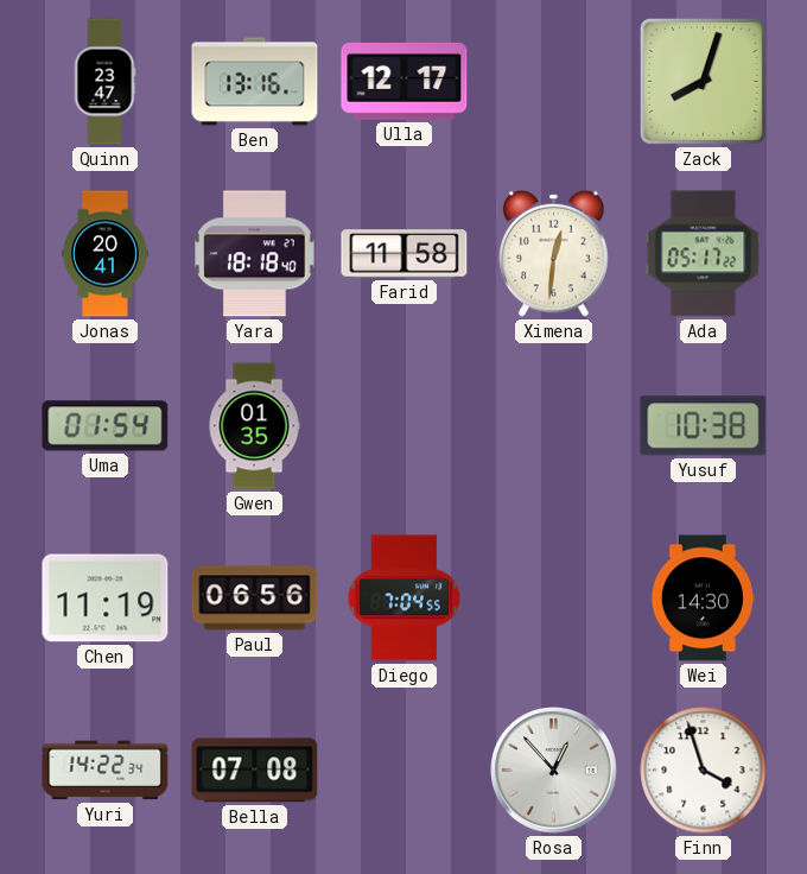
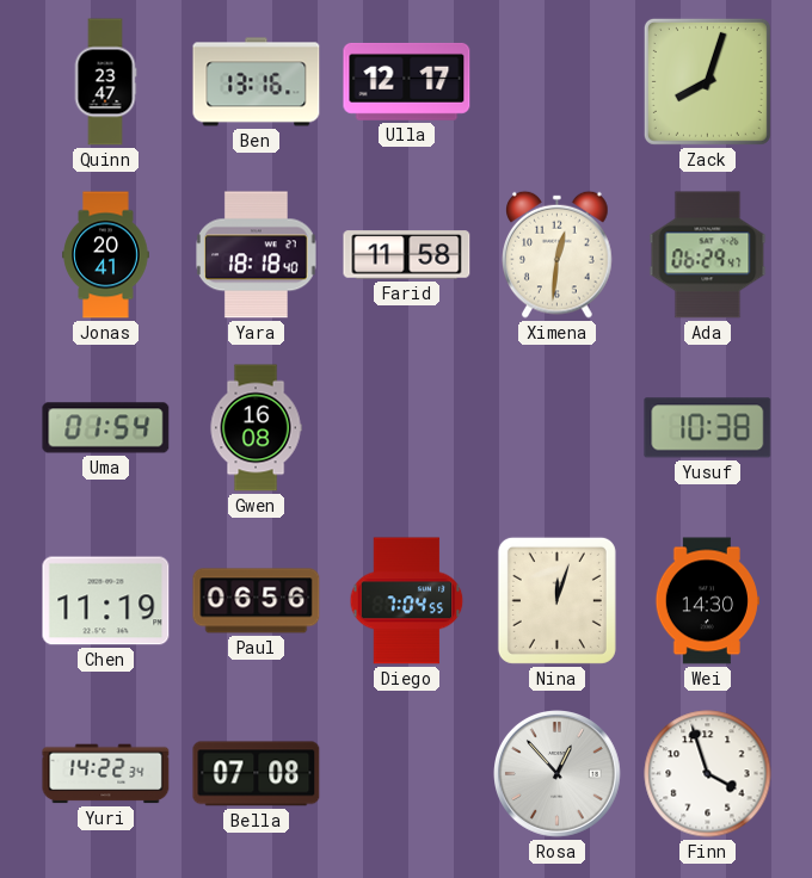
Ada: 05:17 -> 06:29 (708, 255)
Gwen: 01:35 -> 16:08 (256, 428)
Nina: none -> 12:03 (556, 600)
